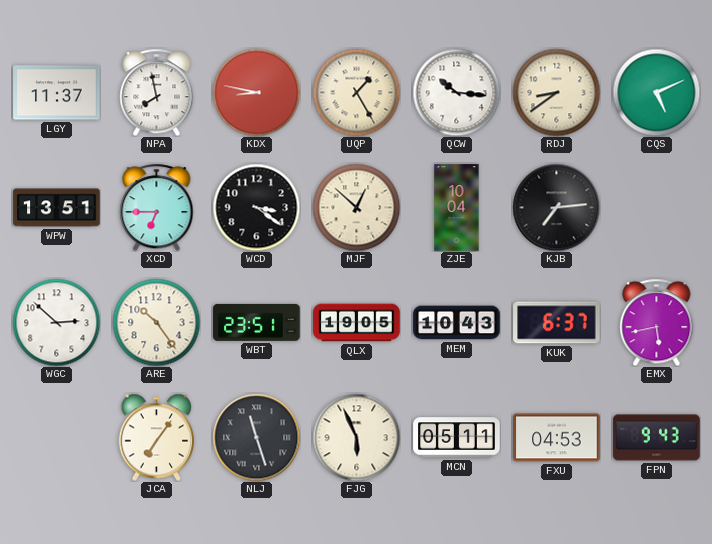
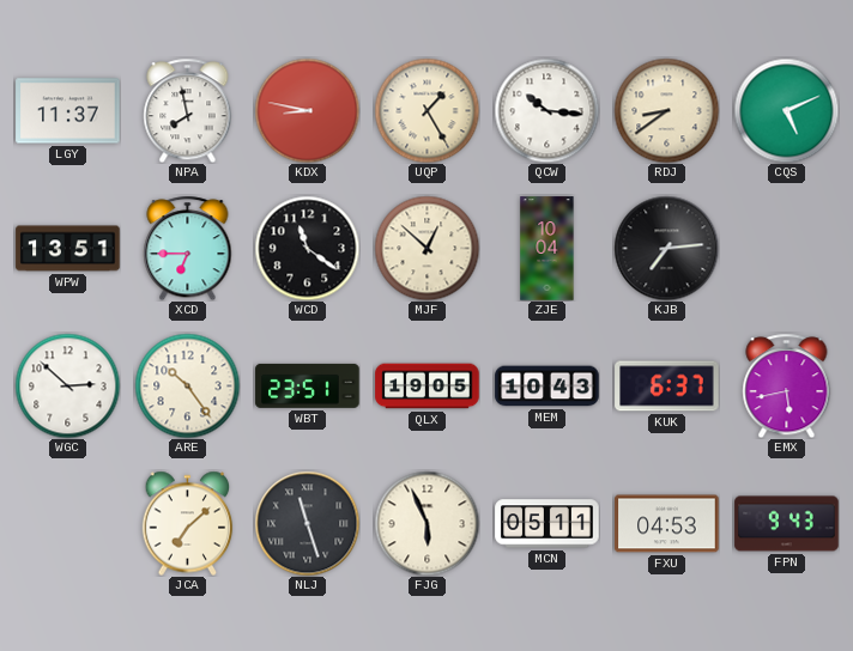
WCD: 3:21 -> 11:21 (307, 248)
JCA: 7:06 -> 7:08 (188, 523)
